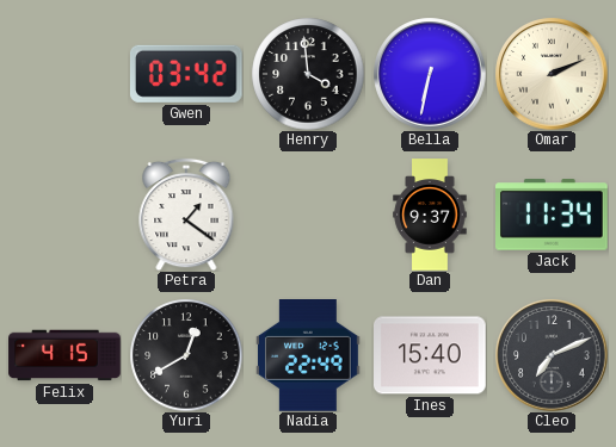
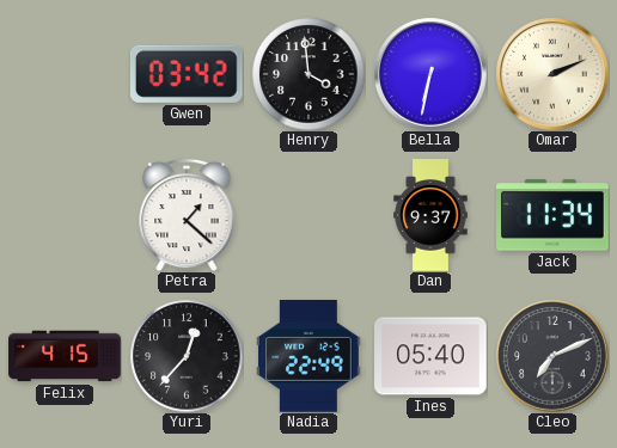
Petra: 1:21 -> 1:22 (187, 215)
Yuri: 12:40 -> 12:37 (187, 356)
Ines: 15:40 -> 05:40 (432, 356)
